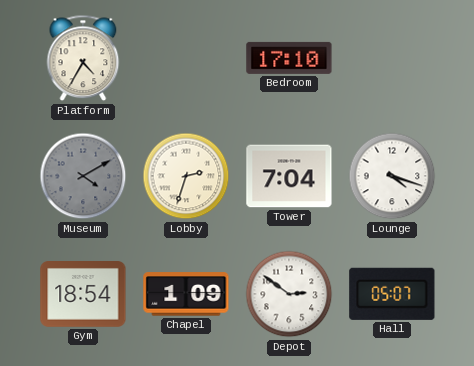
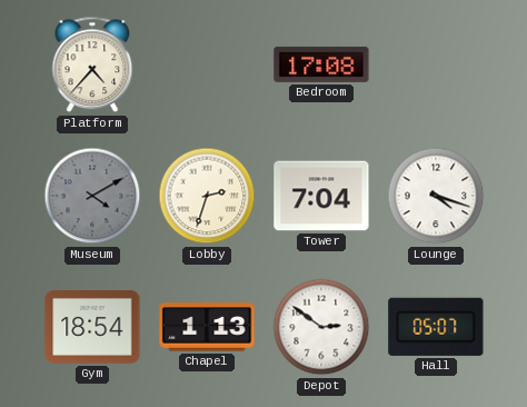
Platform: 4:35 -> 4:37 (92, 64)
Bedroom: 17:10 -> 17:08 (321, 64)
Chapel: 1:09 -> 1:13 (207, 327)
